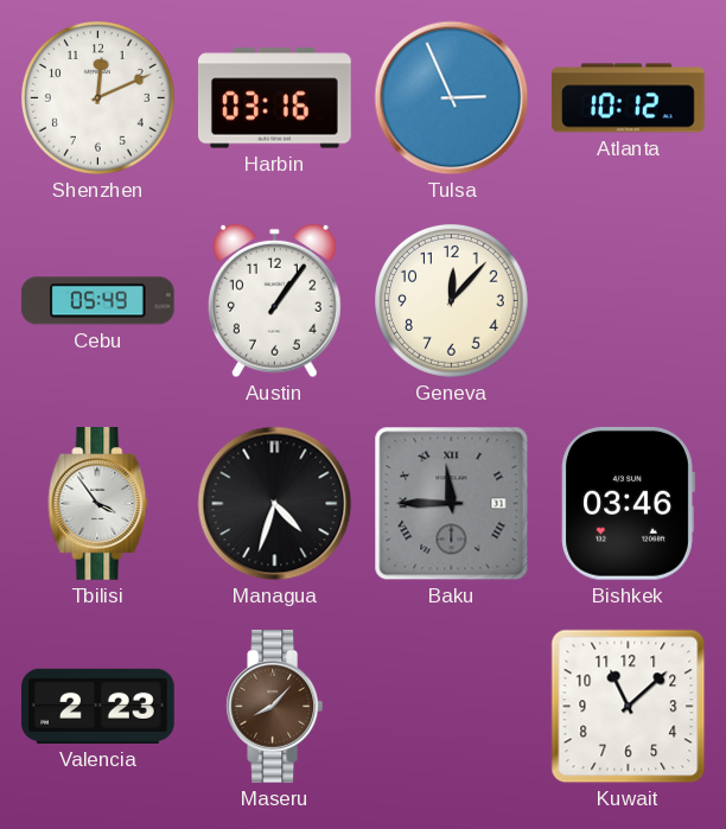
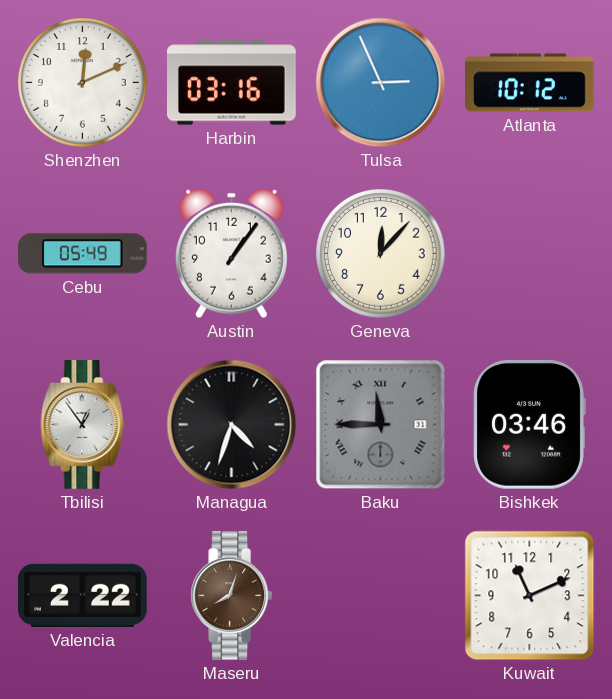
Tbilisi: 3:54 -> 12:54 (83, 425)
Valencia: 2:23 -> 2:22 (83, 595)
Maseru: 8:07 -> 8:03 (232, 596)
Kuwait: 11:08 -> 11:11 (530, 596)
